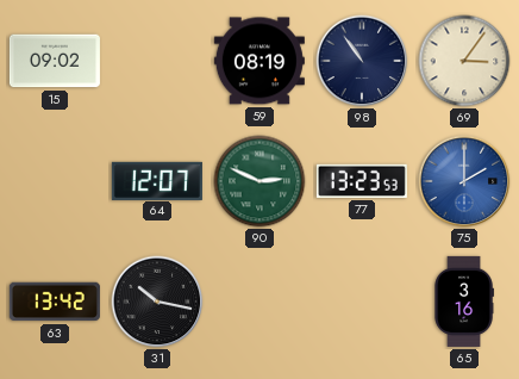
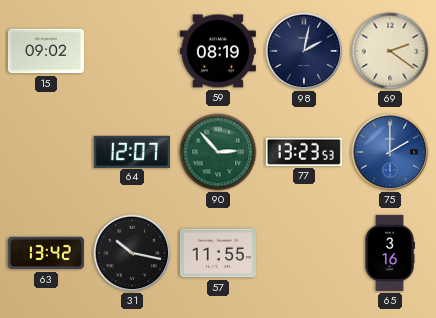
98: 10:54 -> 2:02 (304, 51)
69: 3:06 -> 2:21 (390, 51)
90: 2:49 -> 2:53 (218, 152)
57: none -> 11:55 (218, 253)
